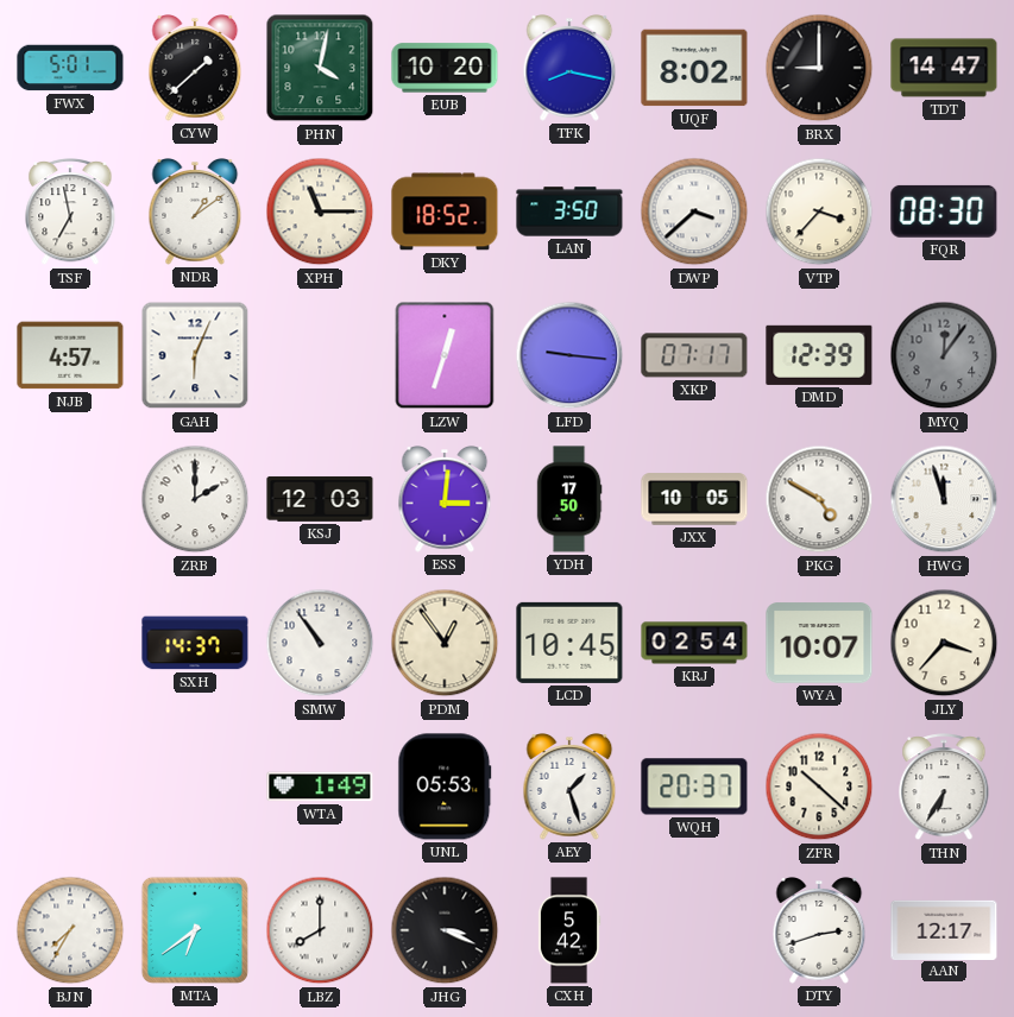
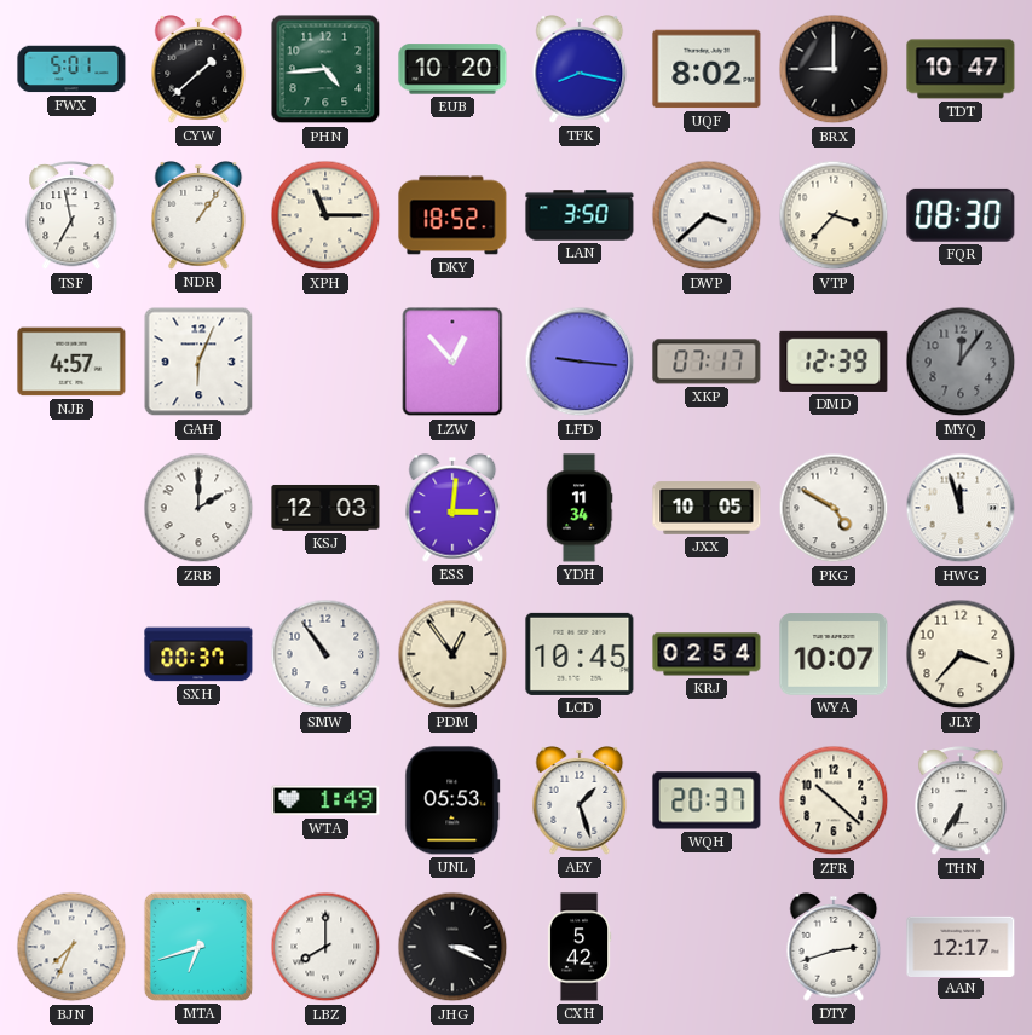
PHN: 4:02 -> 4:44 (325, 69)
TDT: 14:47 -> 10:47 (961, 69)
NDR: 1:09 -> 1:06 (198, 216)
LZW: 12:33 -> 12:53 (452, 362)
YDH: 17:50 -> 11:34 (580, 508)
SXH: 14:37 -> 00:37 (198, 654)
BJN: 7:35 -> 7:34 (71, 947)
MTA: 6:39 -> 6:42 (198, 947)
